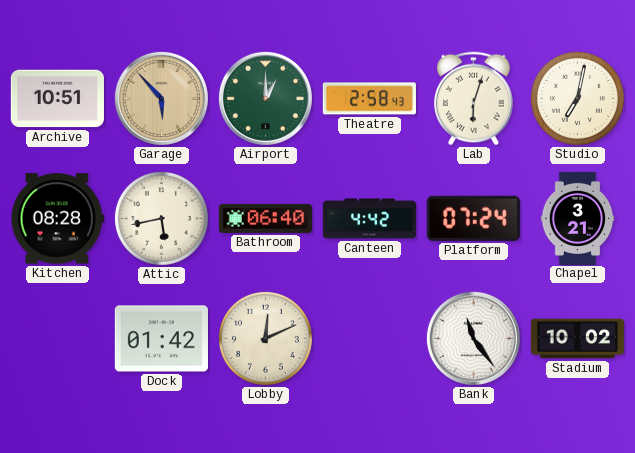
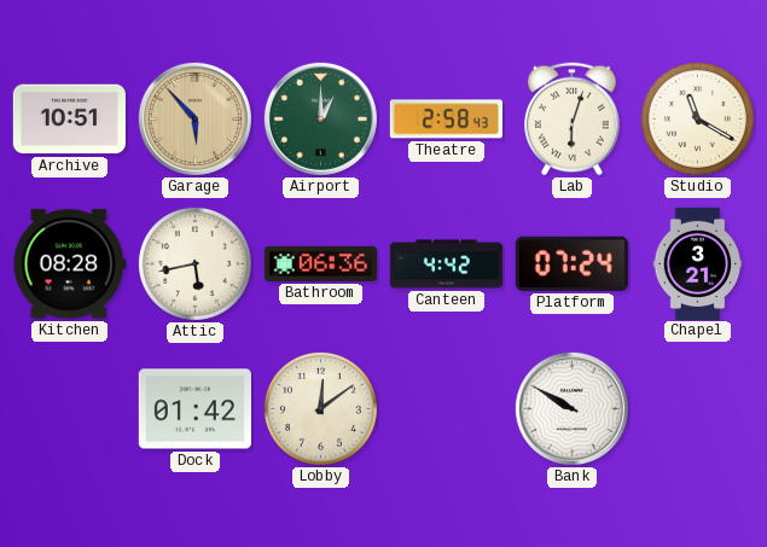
Studio: 7:02 -> 11:20 (697, 118)
Bathroom: 06:40 -> 06:36 (320, 263)
Lobby: 12:11 -> 12:09 (320, 408)
Bank: 11:24 -> 9:50 (571, 408)
Stadium: 10:02 -> none (577, 339)
